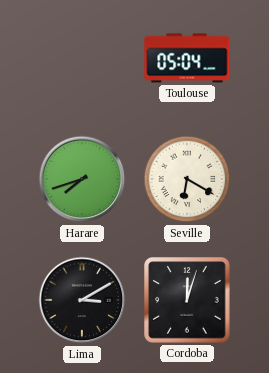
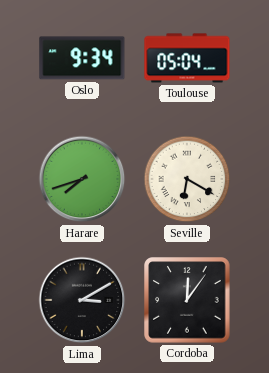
Oslo: none -> 9:34 (82, 58)
Cordoba: 12:03 -> 12:06 (187, 300)
